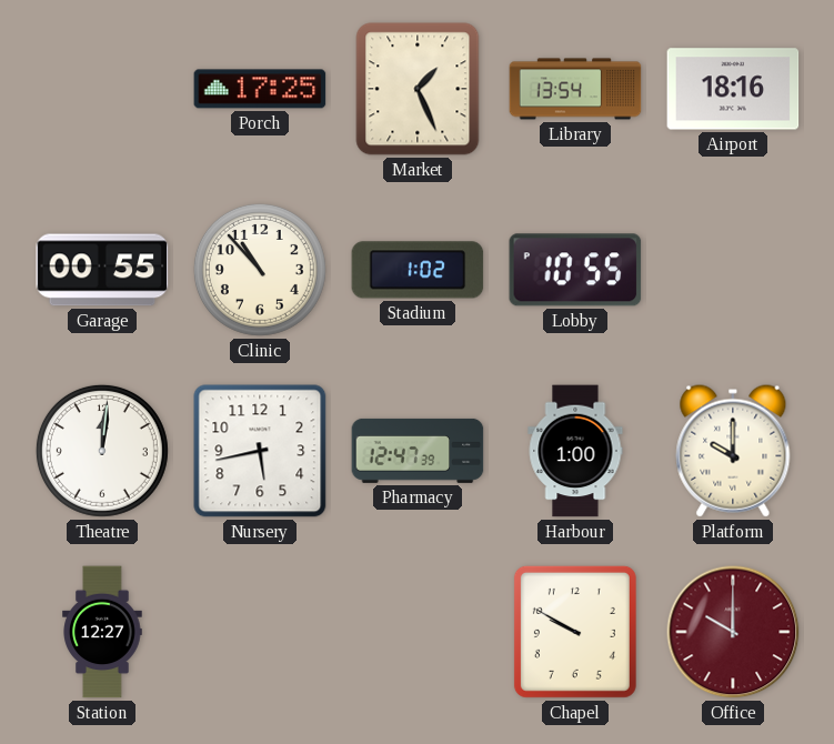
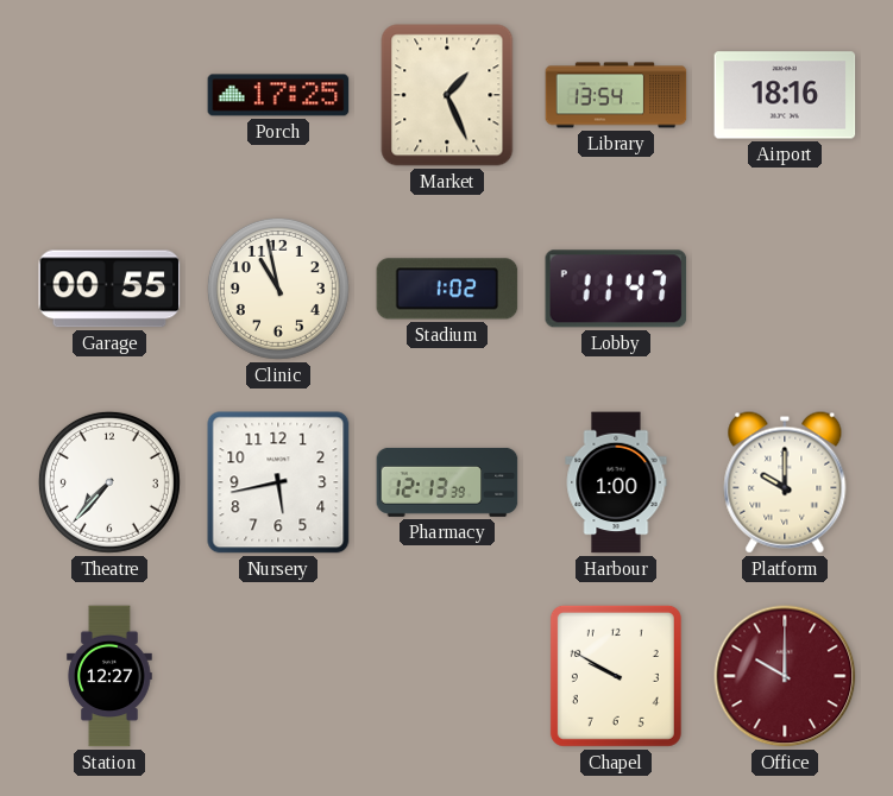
Clinic: 10:53 -> 10:58 (278, 289)
Lobby: 10:55 -> 11:47 (616, 289)
Theatre: 12:01 -> 7:37 (109, 482)
Pharmacy: 12:47 -> 12:13 (447, 482)
